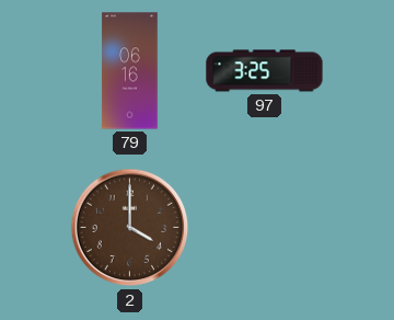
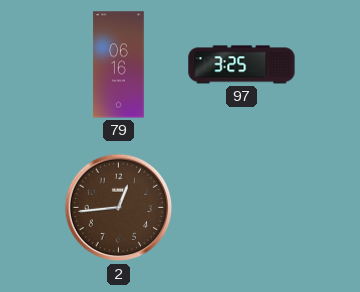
2: 4:00 -> 12:44 (119, 208)
